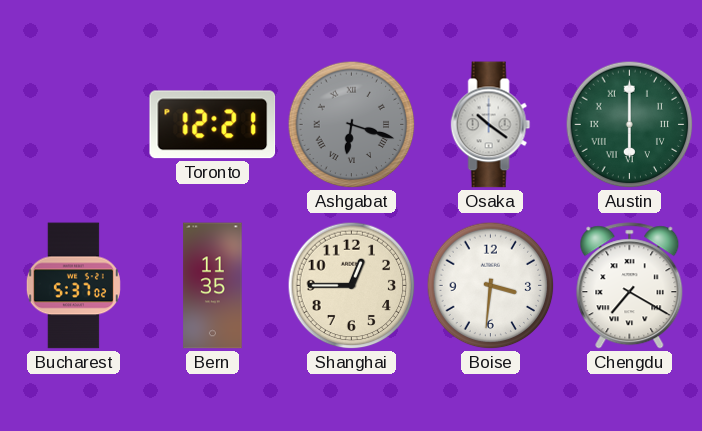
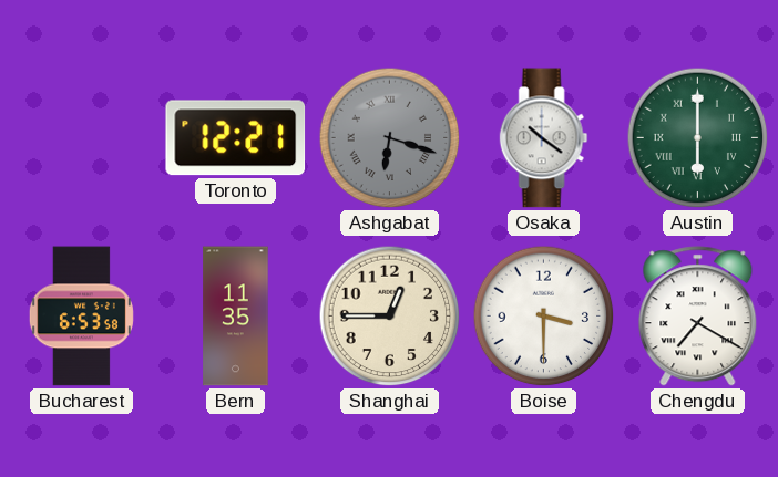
Bucharest: 5:37 -> 6:53 (81, 317)
Boise: 3:31 -> 3:30 (544, 317)
